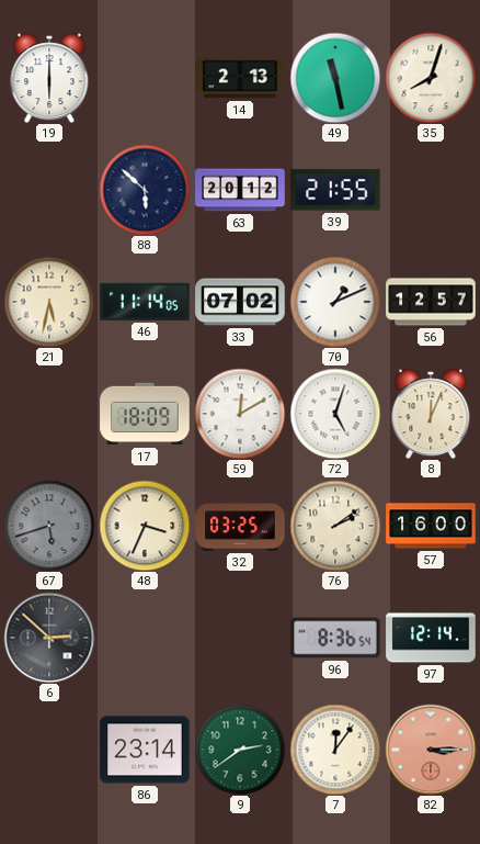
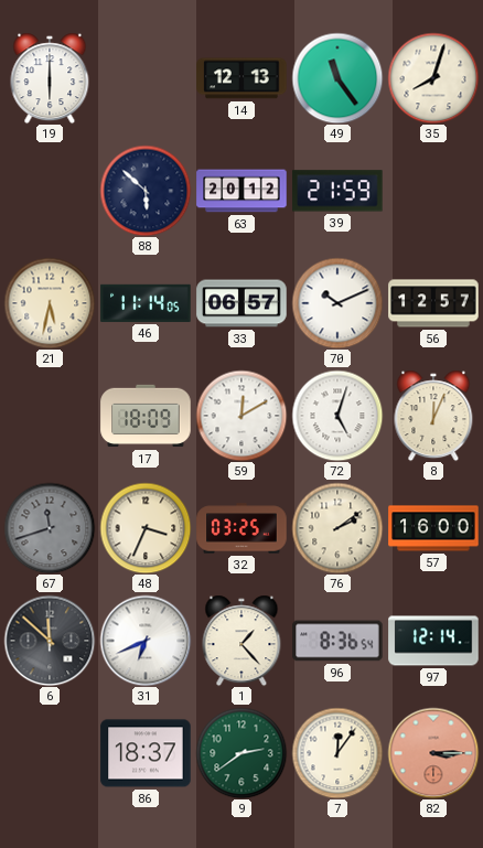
14: 2:13 -> 12:13 (241, 78)
49: 11:28 -> 11:24 (337, 78)
39: 21:55 -> 21:59 (337, 191)
33: 07:02 -> 06:57 (241, 303)
70: 1:11 -> 10:11 (337, 303)
67: 5:42 -> 11:42 (50, 528)
6: 2:52 -> 11:52 (50, 641)
31: none -> 6:41 (146, 641)
1: none -> 1:23 (241, 641)
86: 23:14 -> 18:37 (146, 753)
